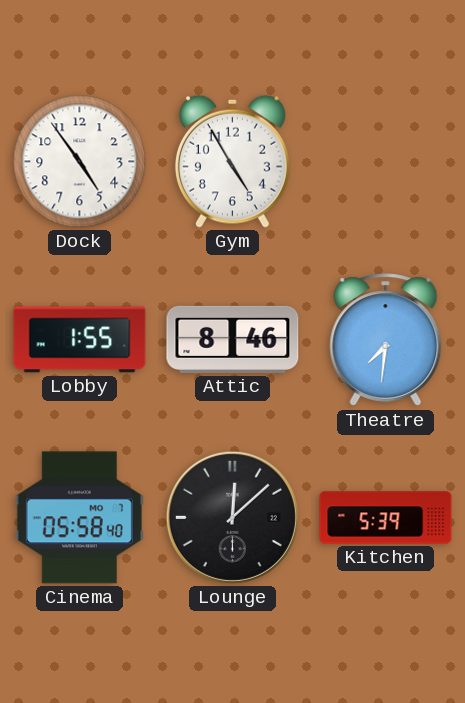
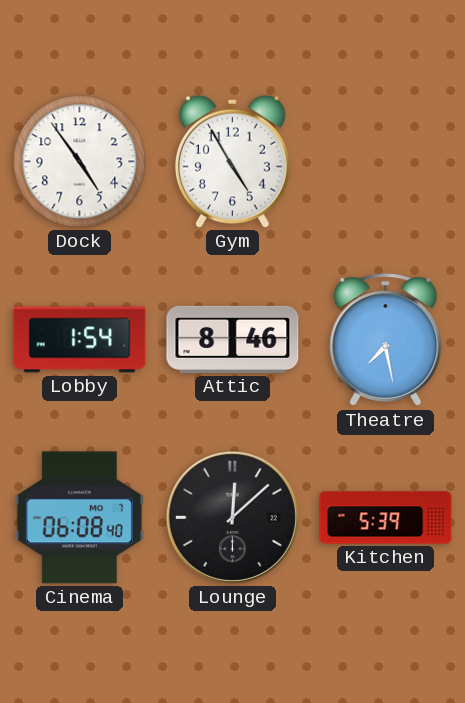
Lobby: 1:55 -> 1:54 (80, 340)
Theatre: 7:31 -> 7:28 (386, 340)
Cinema: 05:58 -> 06:08 (79, 518)
